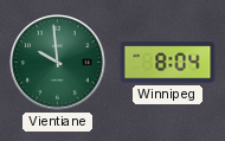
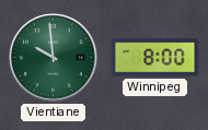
Winnipeg: 8:04 -> 8:00 (155, 58)
